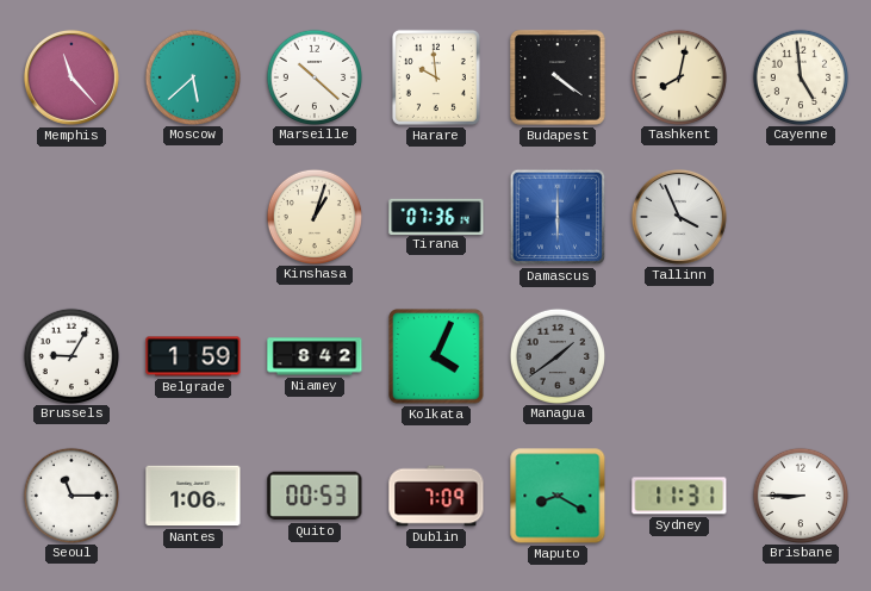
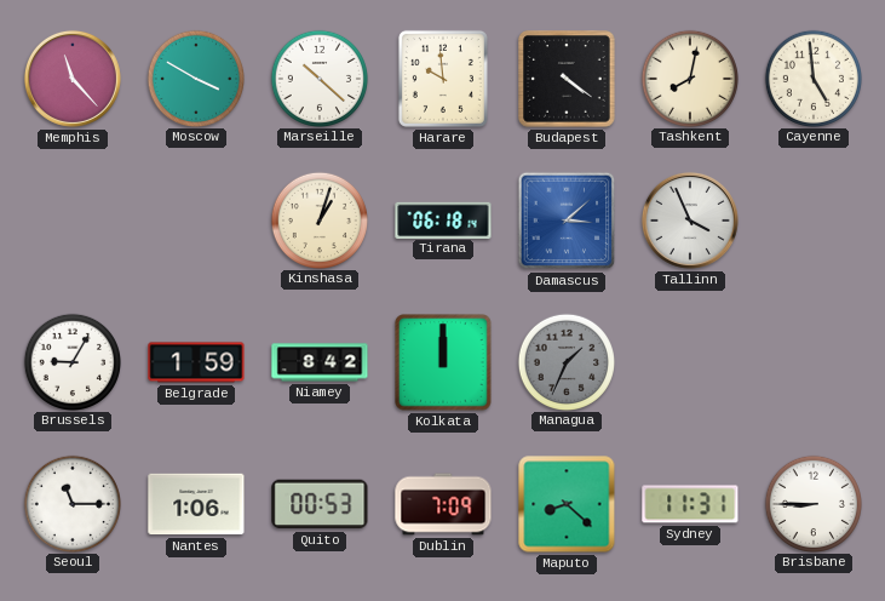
Moscow: 5:38 -> 3:50 (195, 78)
Tirana: 07:36 -> 06:18 (443, 219)
Damascus: 6:00 -> 3:08 (567, 221)
Kolkata: 4:04 -> 12:00 (443, 362)
Managua: 1:39 -> 1:34 (565, 361)
Maputo: 8:20 -> 8:22 (567, 504)
